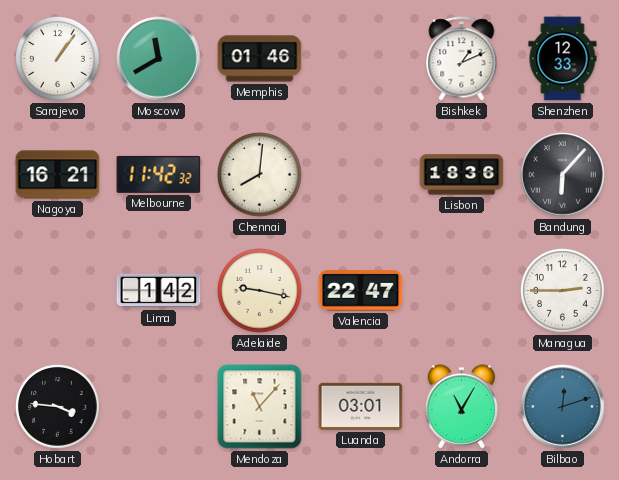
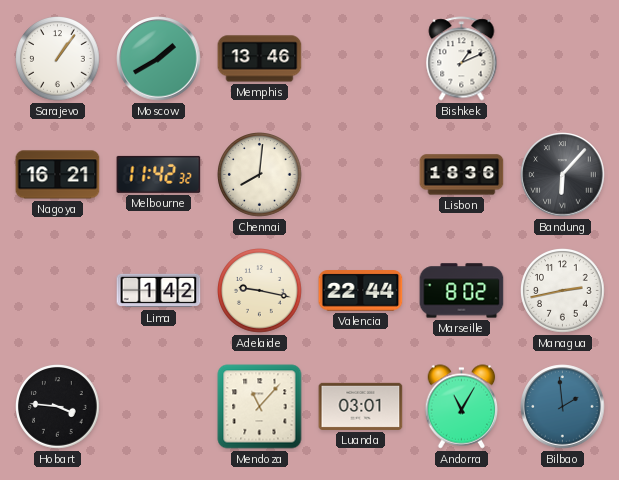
Moscow: 11:40 -> 1:40 (159, 59)
Memphis: 01:46 -> 13:46 (260, 59)
Shenzhen: 12:33 -> none (563, 59)
Valencia: 22:47 -> 22:44 (361, 291)
Marseille: none -> 8:02 (462, 291)
Managua: 2:45 -> 2:43 (563, 291)
Bilbao: 12:12 -> 1:59 (563, 407)
